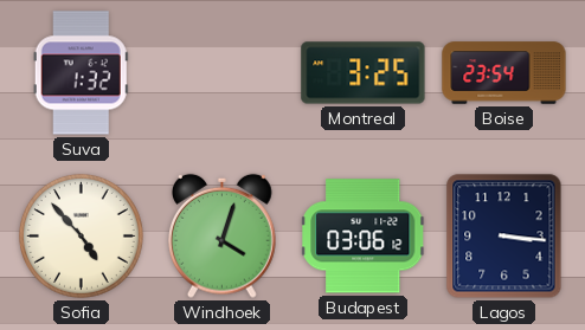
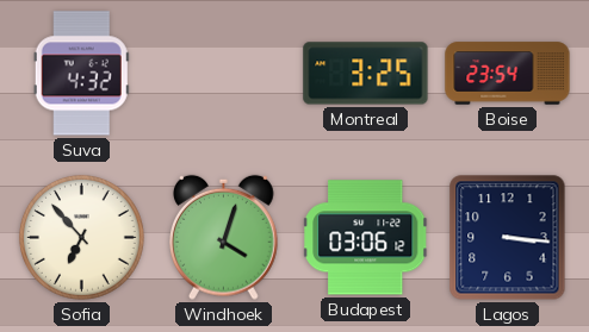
Suva: 1:32 -> 4:32 (81, 74)
Sofia: 4:53 -> 6:53 (81, 237)
